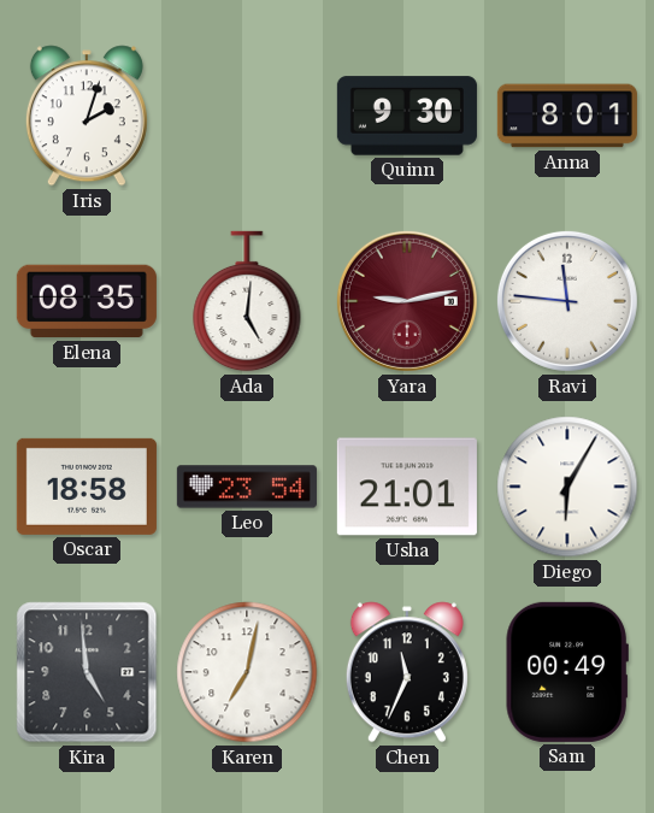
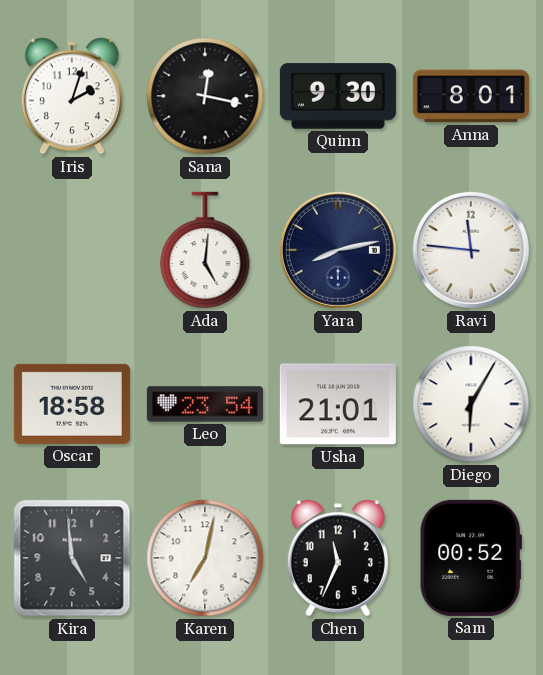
Sana: none -> 12:17 (205, 96)
Elena: 08:35 -> none (87, 301)
Yara: 9:13 -> 8:13 (338, 250)
Yara dial: burgundy -> navy (338, 250)
Sam: 00:49 -> 00:52 (471, 558)
